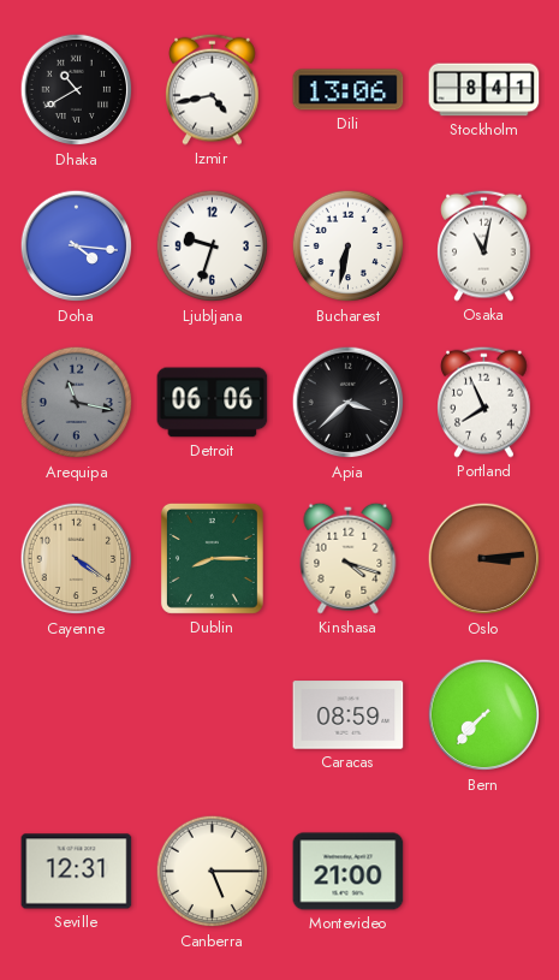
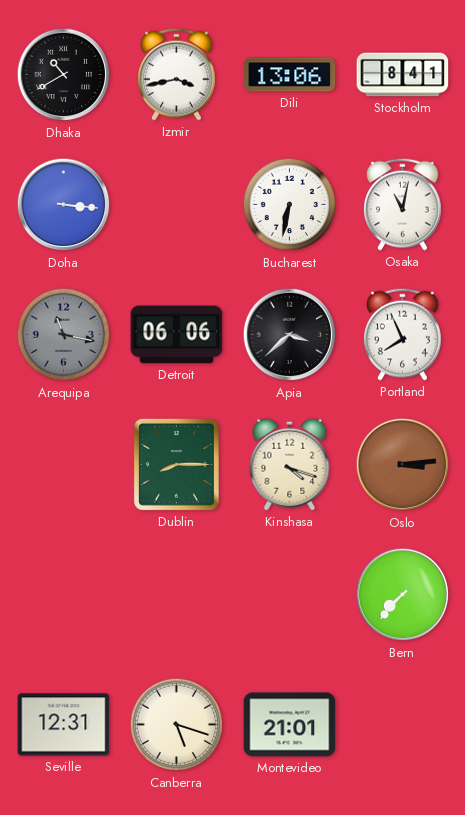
Izmir: 4:43 -> 3:43 (177, 74)
Doha: 4:16 -> 3:16 (64, 205)
Ljubljana: 9:33 -> none (213, 247)
Cayenne: 4:21 -> none (77, 559)
Caracas: 08:59 -> none (349, 715)
Canberra: 5:15 -> 5:18 (177, 725)
Montevideo: 21:00 -> 21:01 (290, 725)
